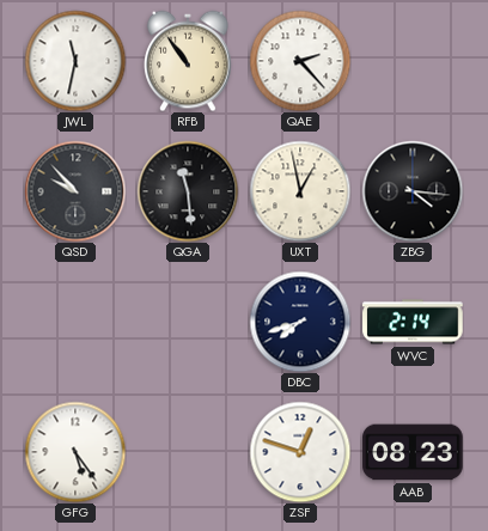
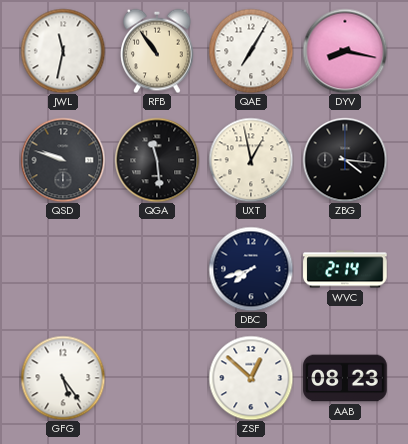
QAE: 2:23 -> 7:05 (251, 51)
DYV: none -> 8:17 (345, 51)
QSD: 9:53 -> 9:48 (63, 160)
ZSF: 12:48 -> 12:52 (251, 378)
